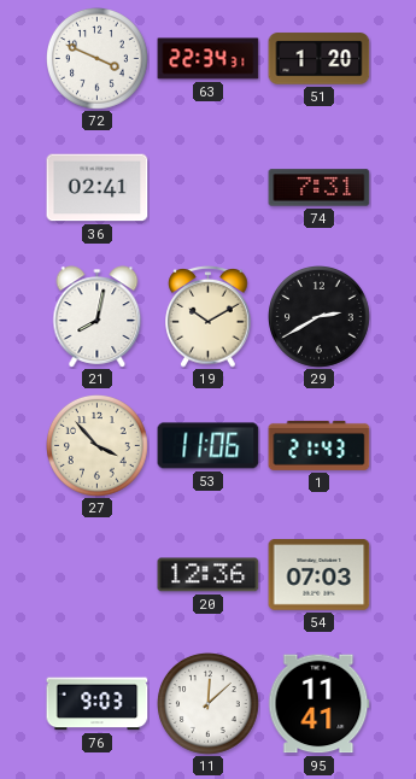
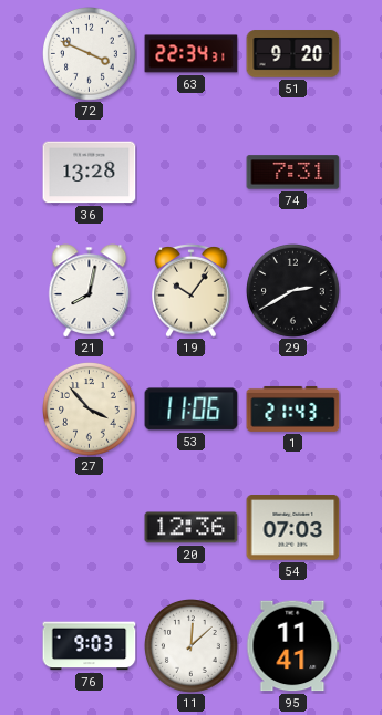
51: 1:20 -> 9:20 (293, 54)
36: 02:41 -> 13:28 (90, 173)
19: 10:10 -> 10:06 (192, 291)
